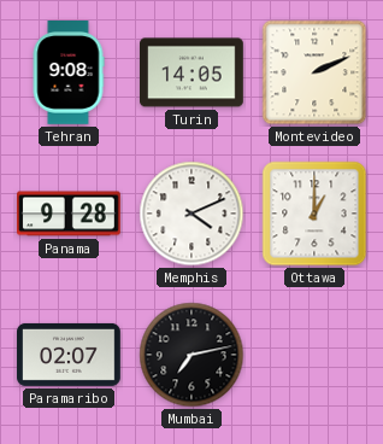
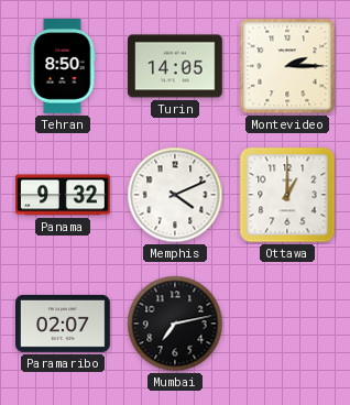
Tehran: 9:08 -> 8:50 (63, 67)
Montevideo: 2:11 -> 2:15 (287, 66)
Panama: 9:28 -> 9:32 (64, 195)
